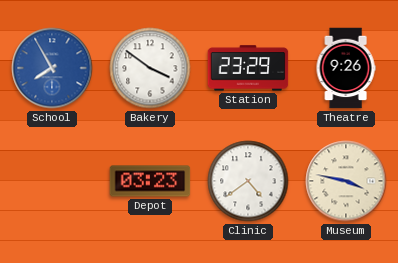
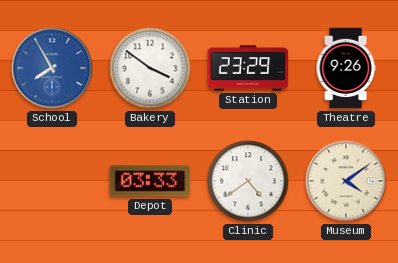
Depot: 03:23 -> 03:33 (150, 181)
Museum: 3:47 -> 4:09 (346, 181)
